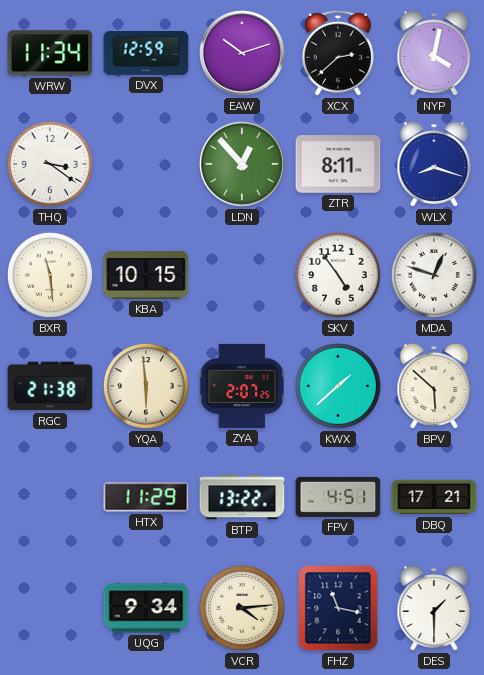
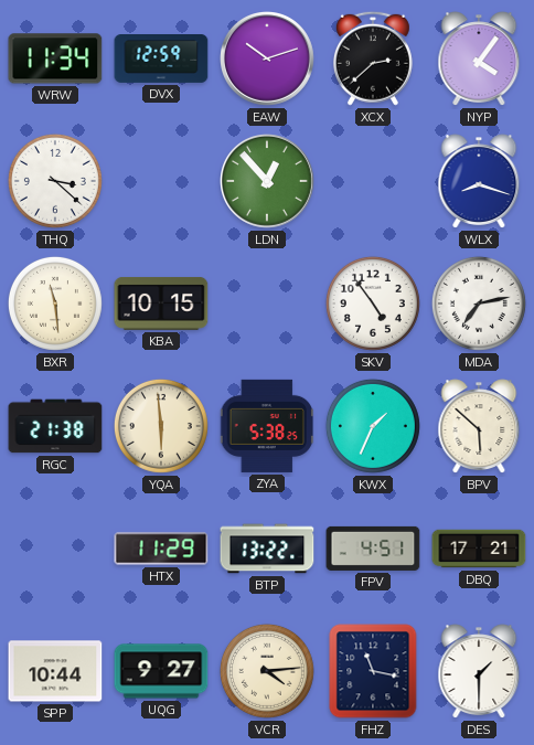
NYP: 4:02 -> 4:06 (479, 58)
THQ: 3:21 -> 3:22 (55, 181)
ZTR: 8:11 -> none (338, 164)
MDA: 12:48 -> 7:13 (479, 304)
ZYA: 2:07 -> 5:38 (266, 426)
KWX: 1:38 -> 1:34 (373, 426)
SPP: none -> 10:44 (55, 671)
UQG: 9:34 -> 9:27 (161, 671)
